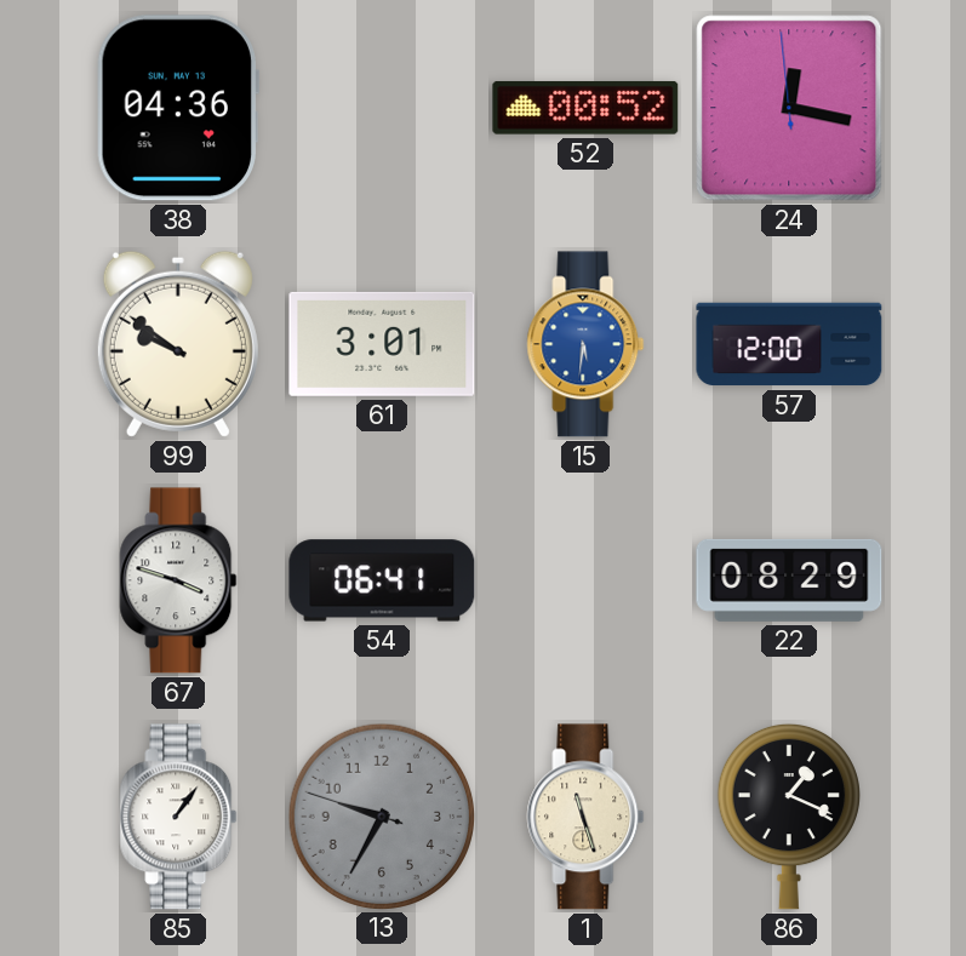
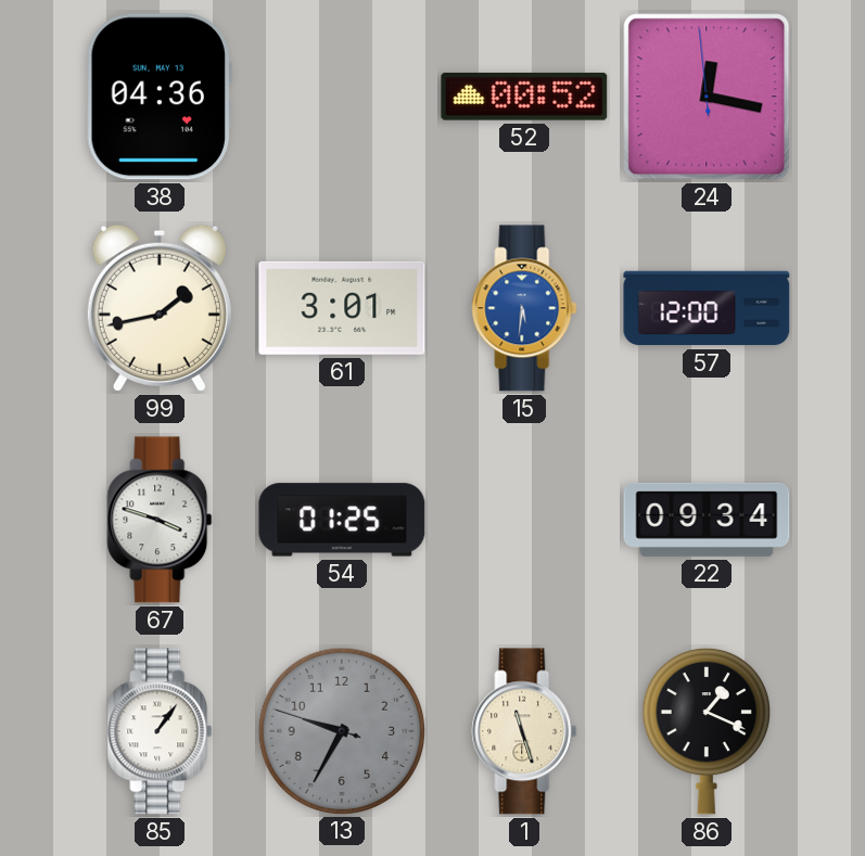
99: 9:51 -> 1:43 (160, 308)
54: 06:41 -> 01:25 (342, 520)
22: 08:29 -> 09:34 (707, 520)
